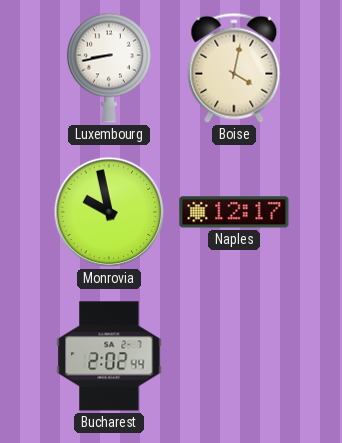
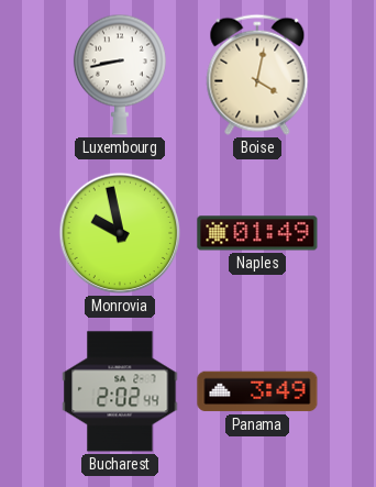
Naples: 12:17 -> 01:49 (257, 233)
Panama: none -> 3:49 (257, 391)
